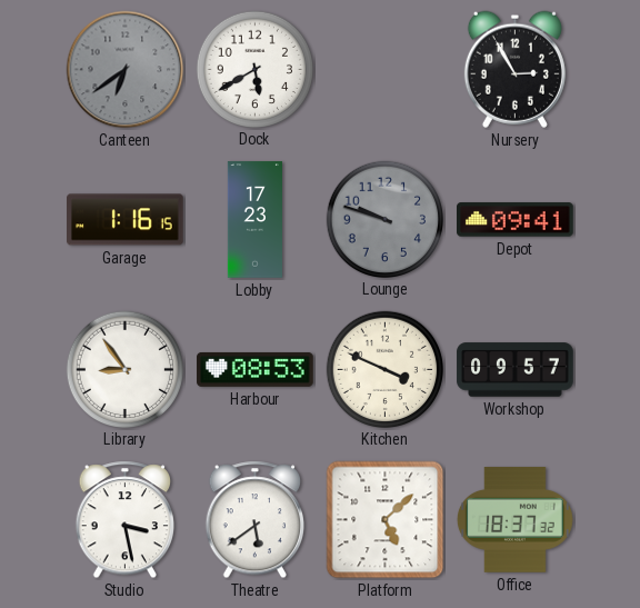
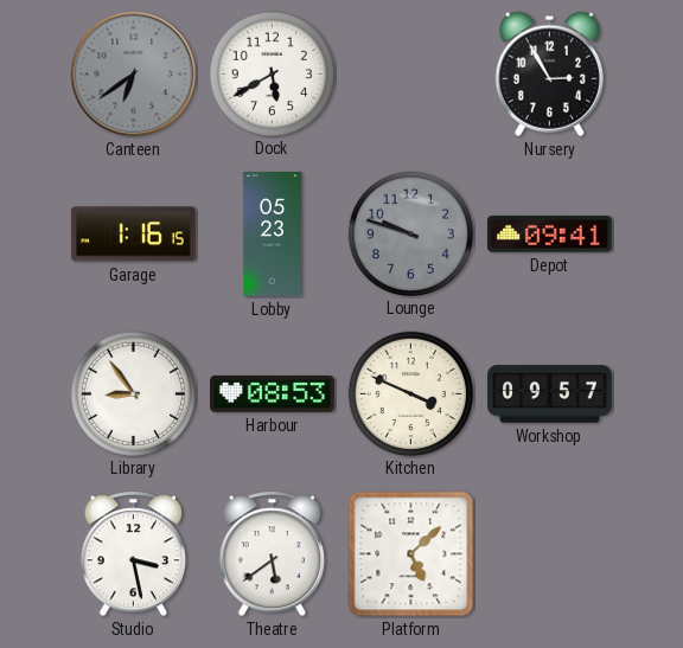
Lobby: 17:23 -> 05:23 (272, 235)
Office: 18:37 -> none (516, 520)
